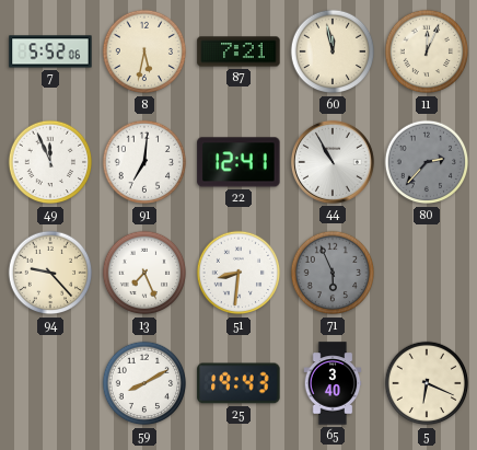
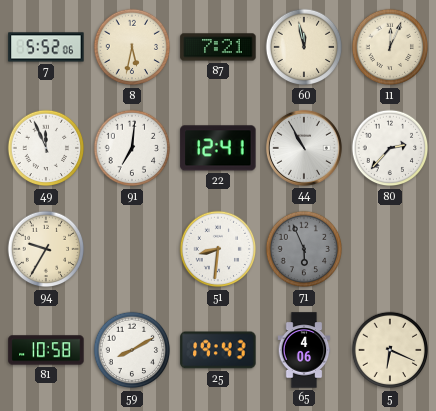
80 dial: grey -> white (390, 148)
94: 9:23 -> 9:35 (46, 249)
13: 7:26 -> none (144, 273)
81: none -> 10:58 (46, 350)
65: 3:40 -> 4:06 (304, 350)
